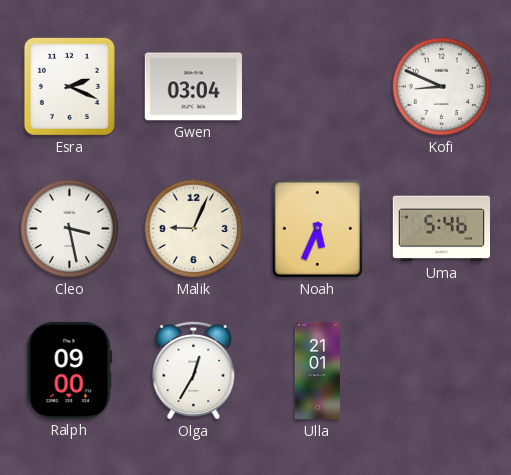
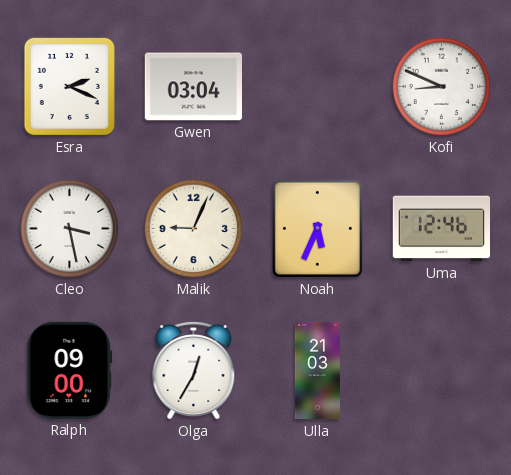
Uma: 5:46 -> 12:46 (441, 229)
Ulla: 21:01 -> 21:03 (317, 371)
